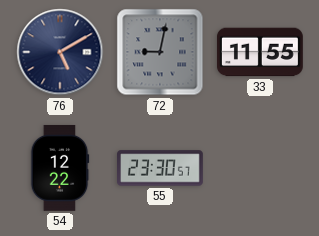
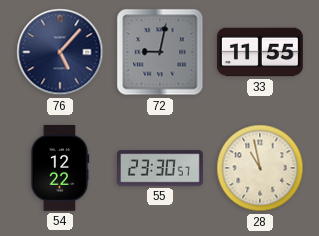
76: 5:10 -> 5:07 (60, 52)
28: none -> 10:58 (260, 168)
